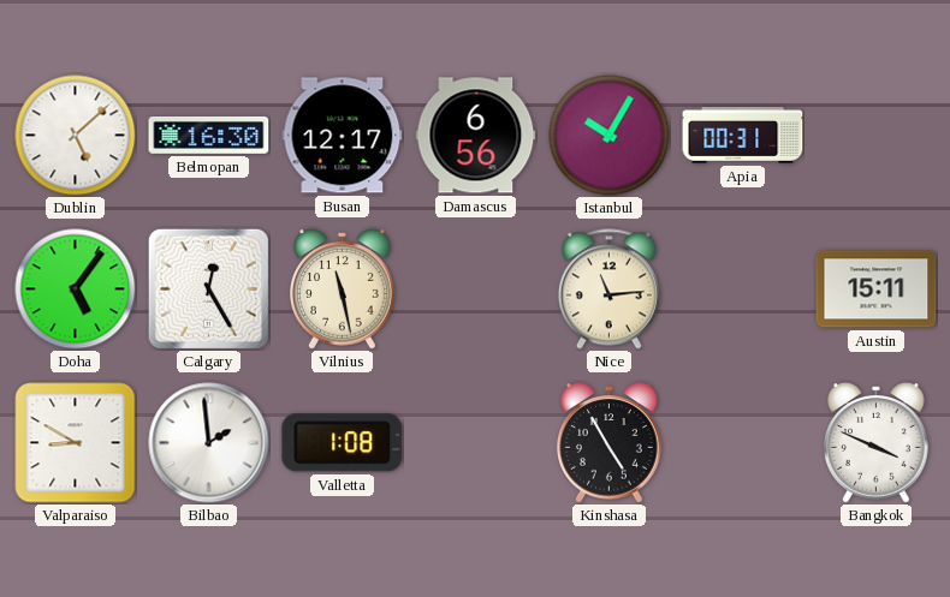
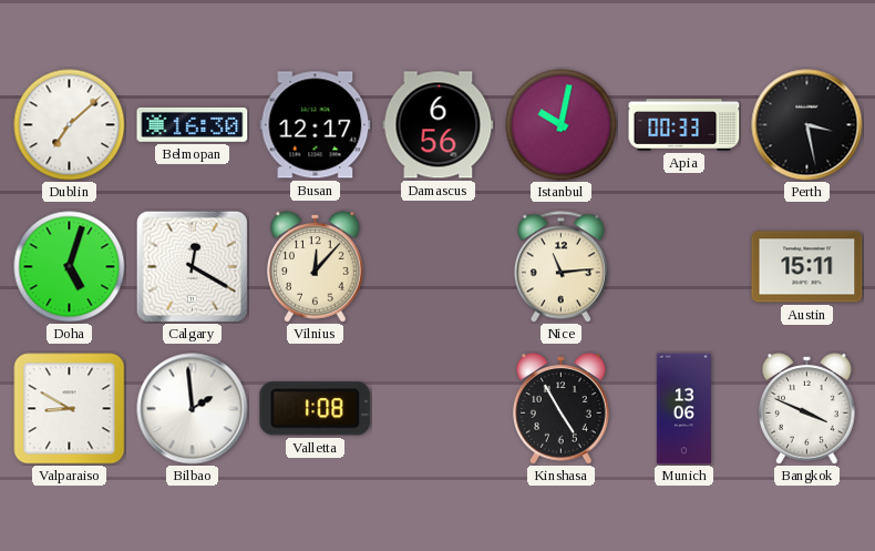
Dublin: 5:08 -> 7:08 (70, 125)
Istanbul: 10:05 -> 10:02 (562, 125)
Apia: 00:31 -> 00:33 (684, 125)
Perth: none -> 3:28 (807, 125)
Doha: 5:06 -> 5:03 (70, 267)
Calgary: 12:25 -> 12:20 (192, 266)
Vilnius: 11:28 -> 12:07 (316, 267)
Munich: none -> 13:06 (683, 409)
